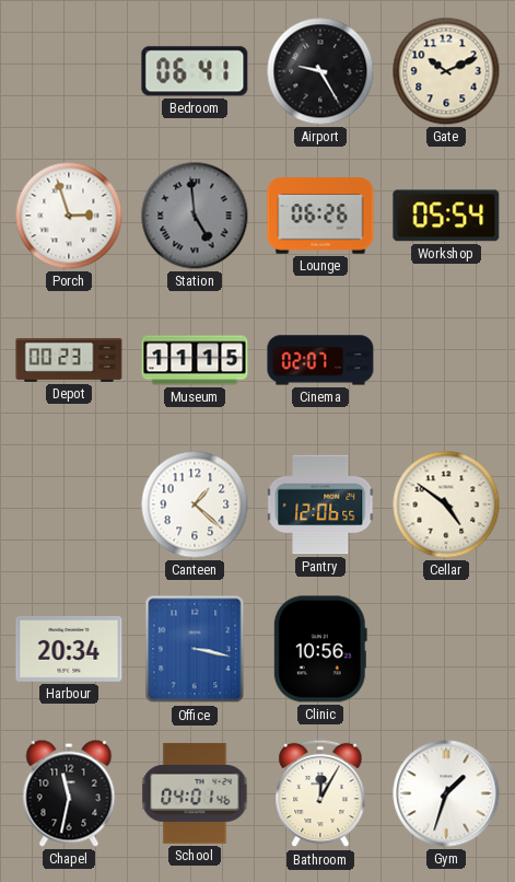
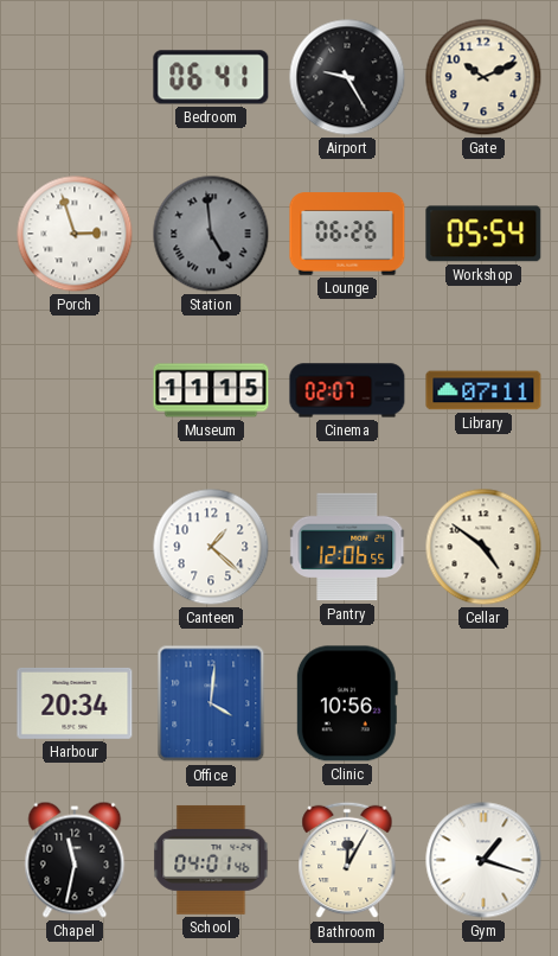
Depot: 00:23 -> none (69, 360)
Library: none -> 07:11 (483, 390)
Office: 3:17 -> 4:01 (211, 703)
Gym: 1:33 -> 1:18 (483, 860)
